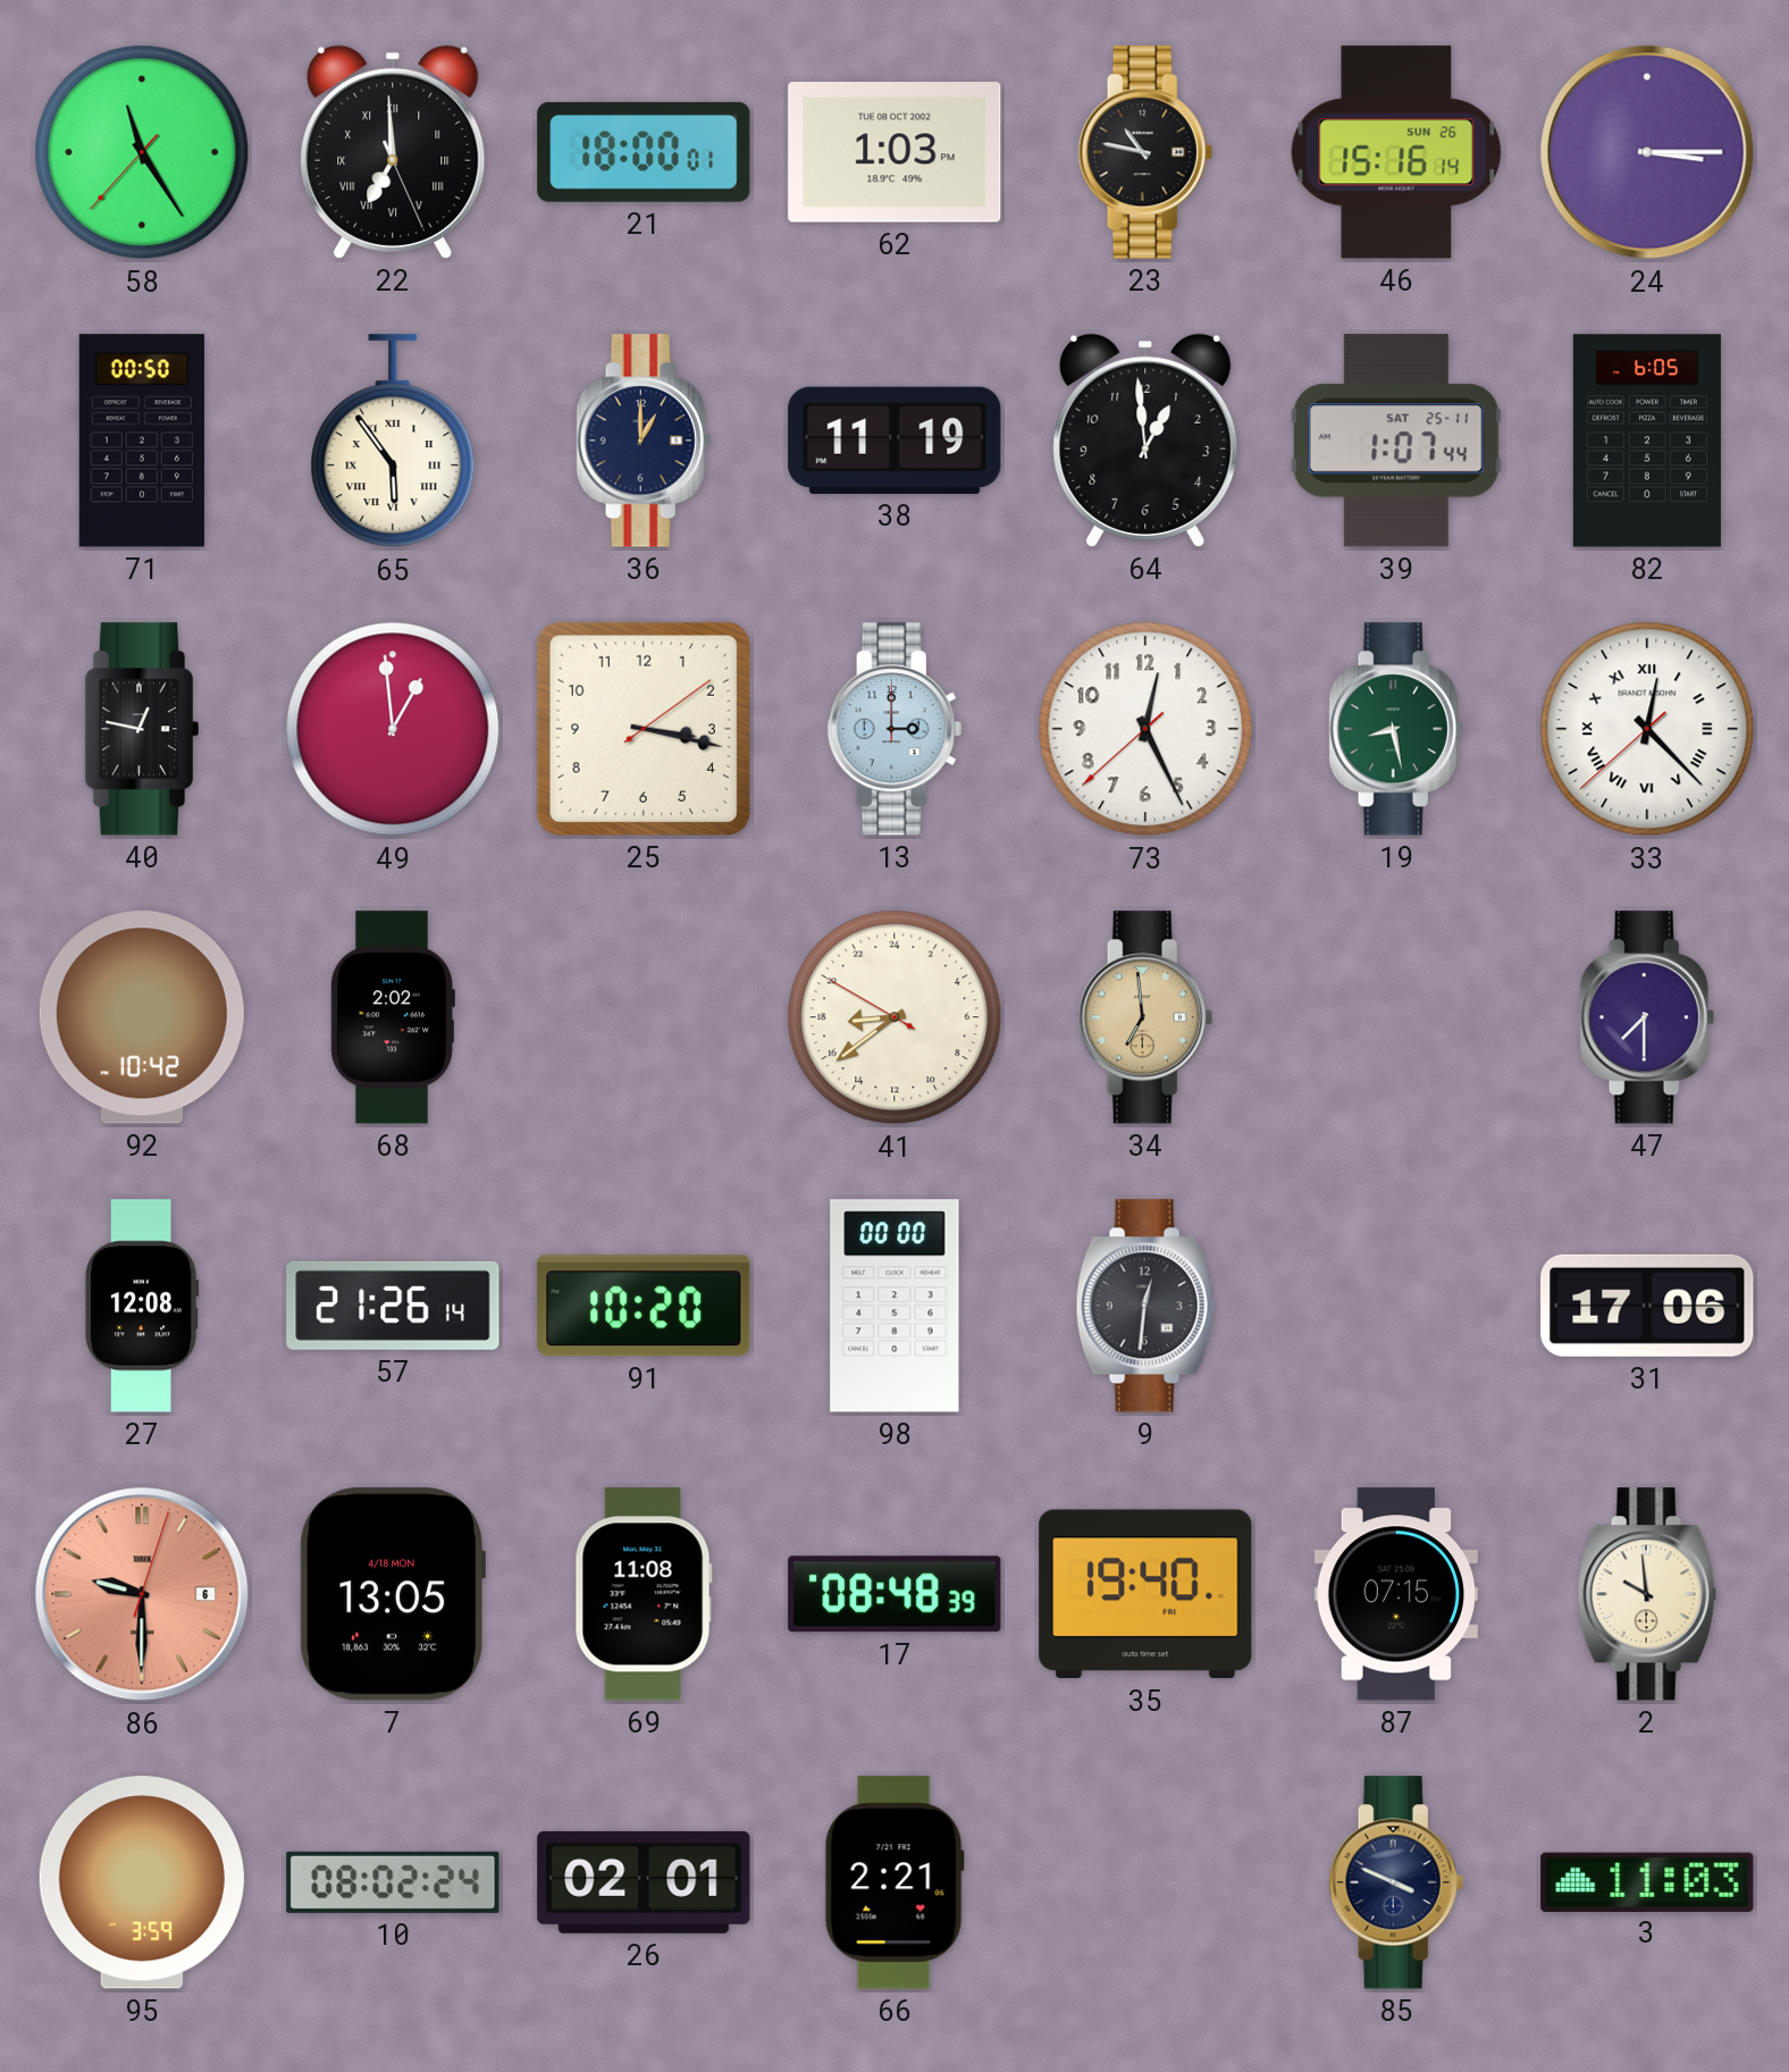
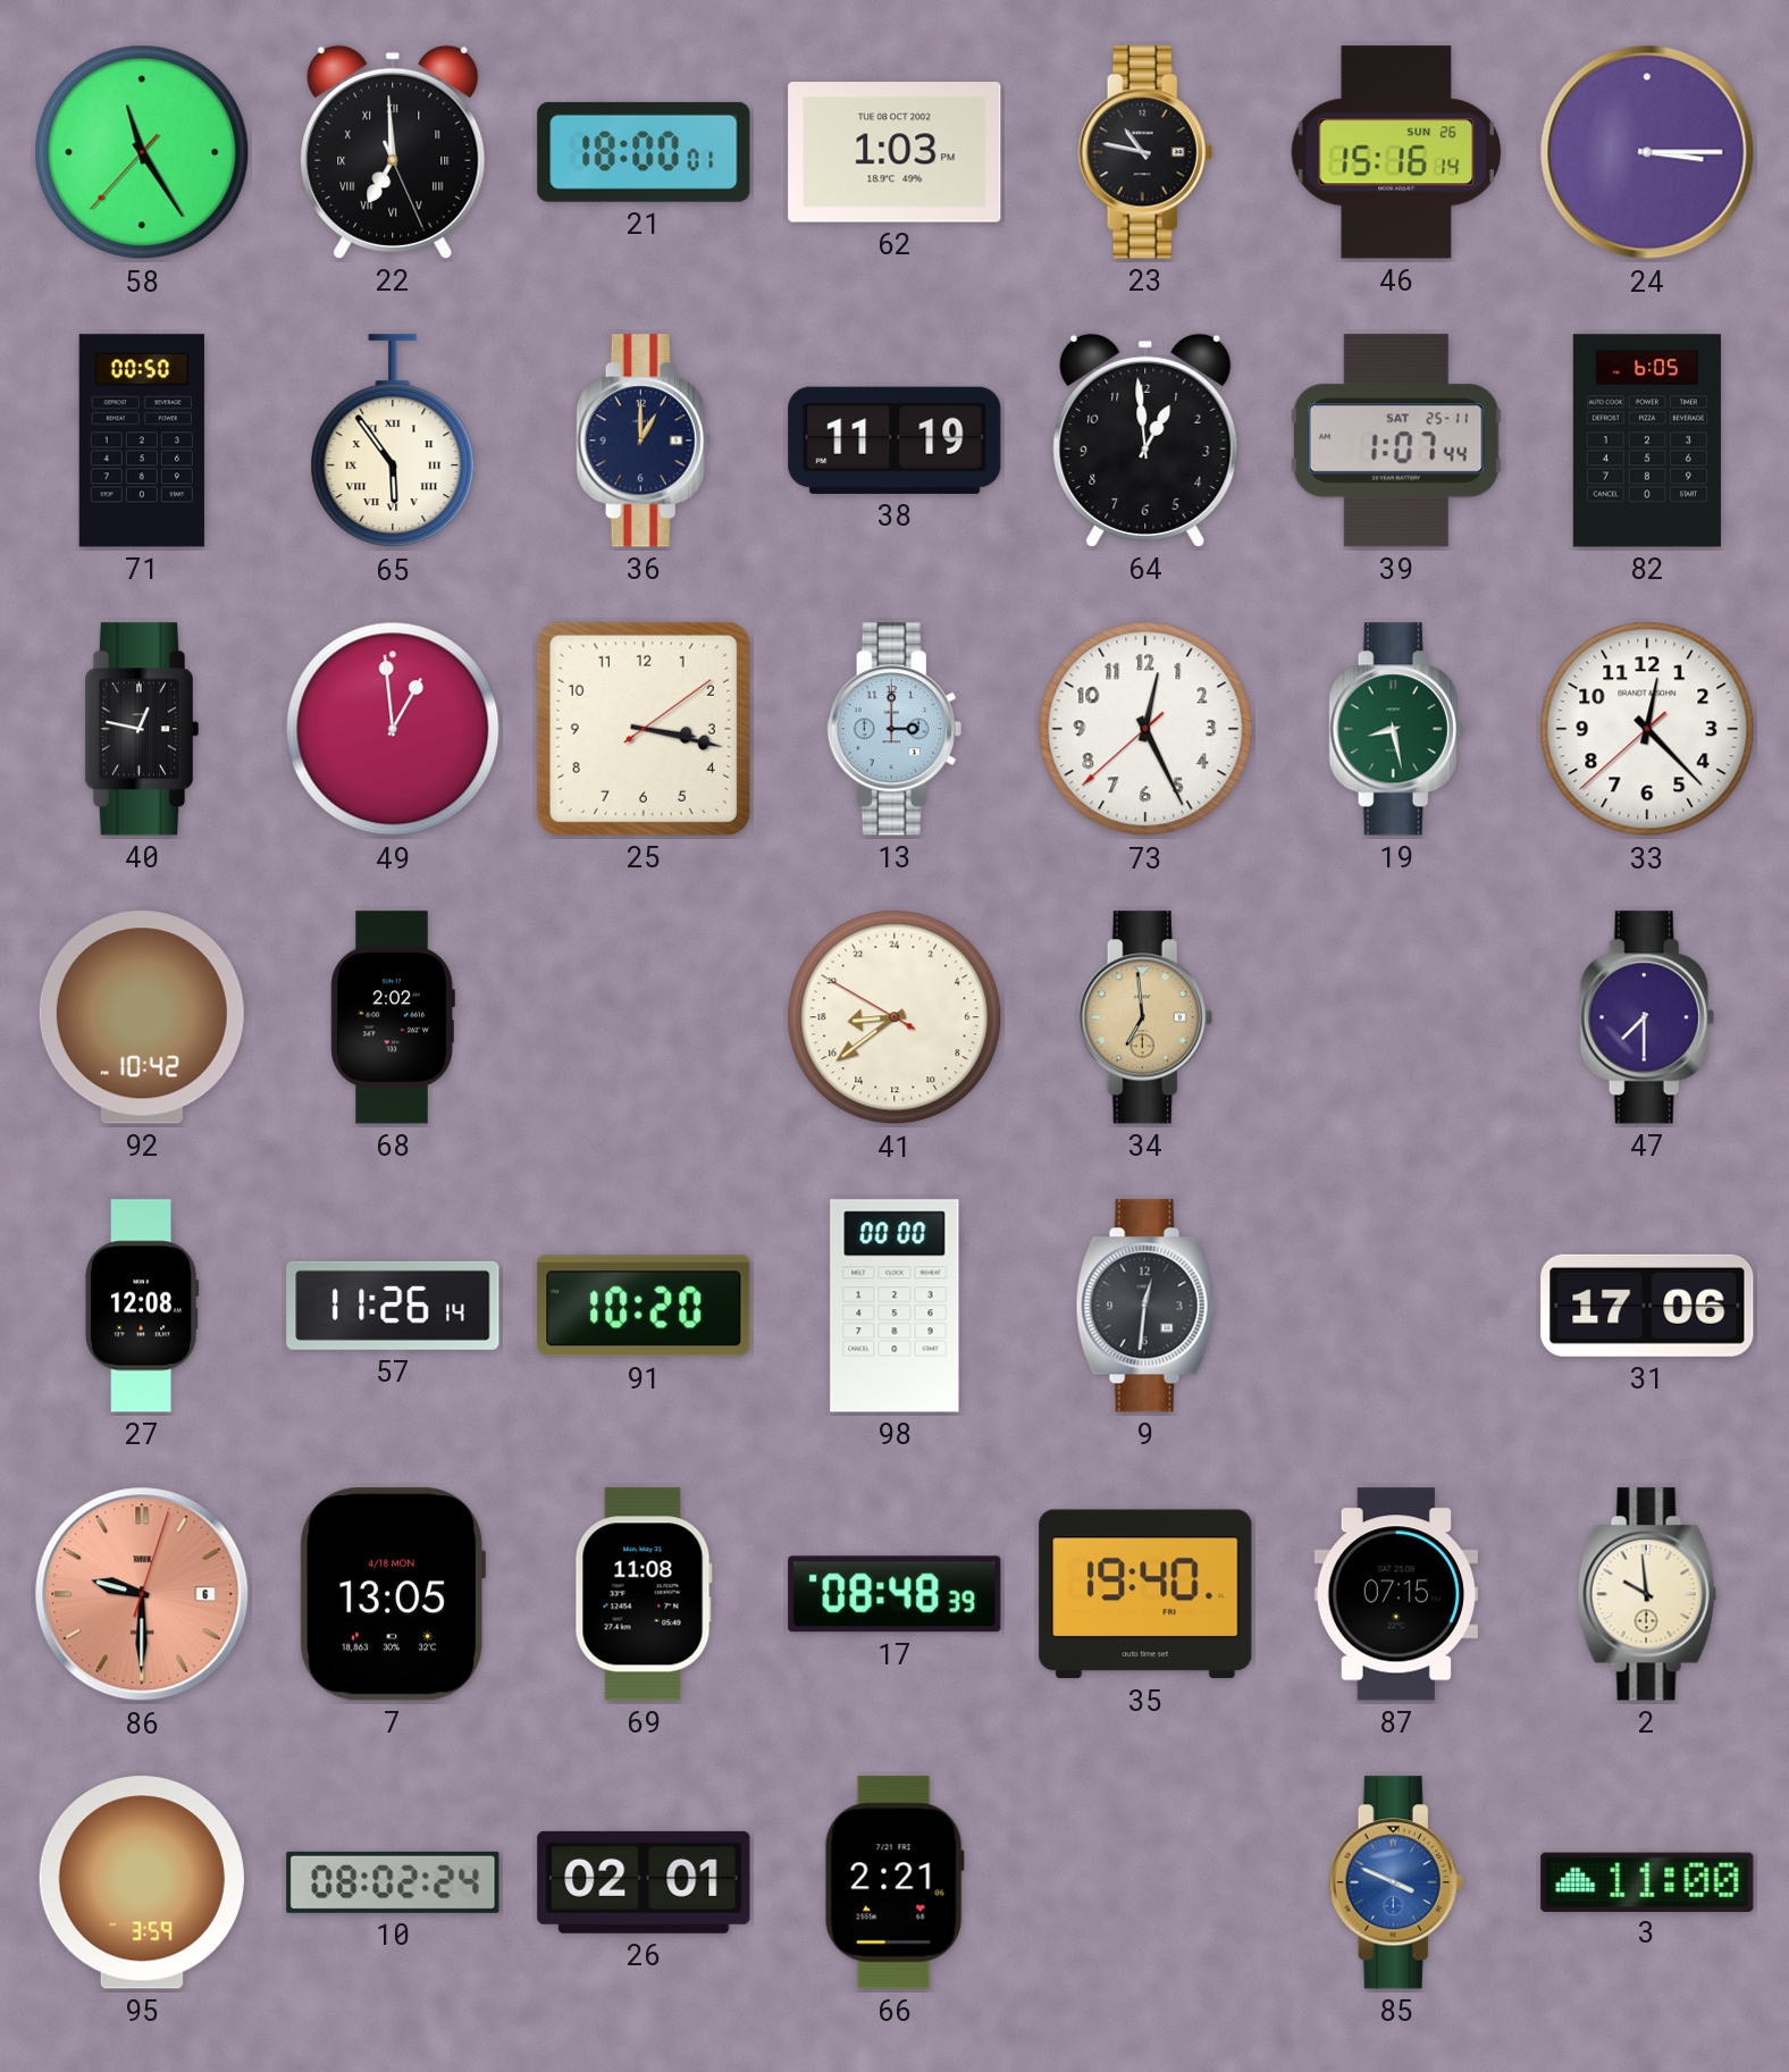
33 numerals: Roman -> Arabic (1647, 729)
57: 21:26 -> 11:26 (393, 1306)
85 dial: navy -> blue (1396, 1882)
3: 11:03 -> 11:00 (1647, 1881)
